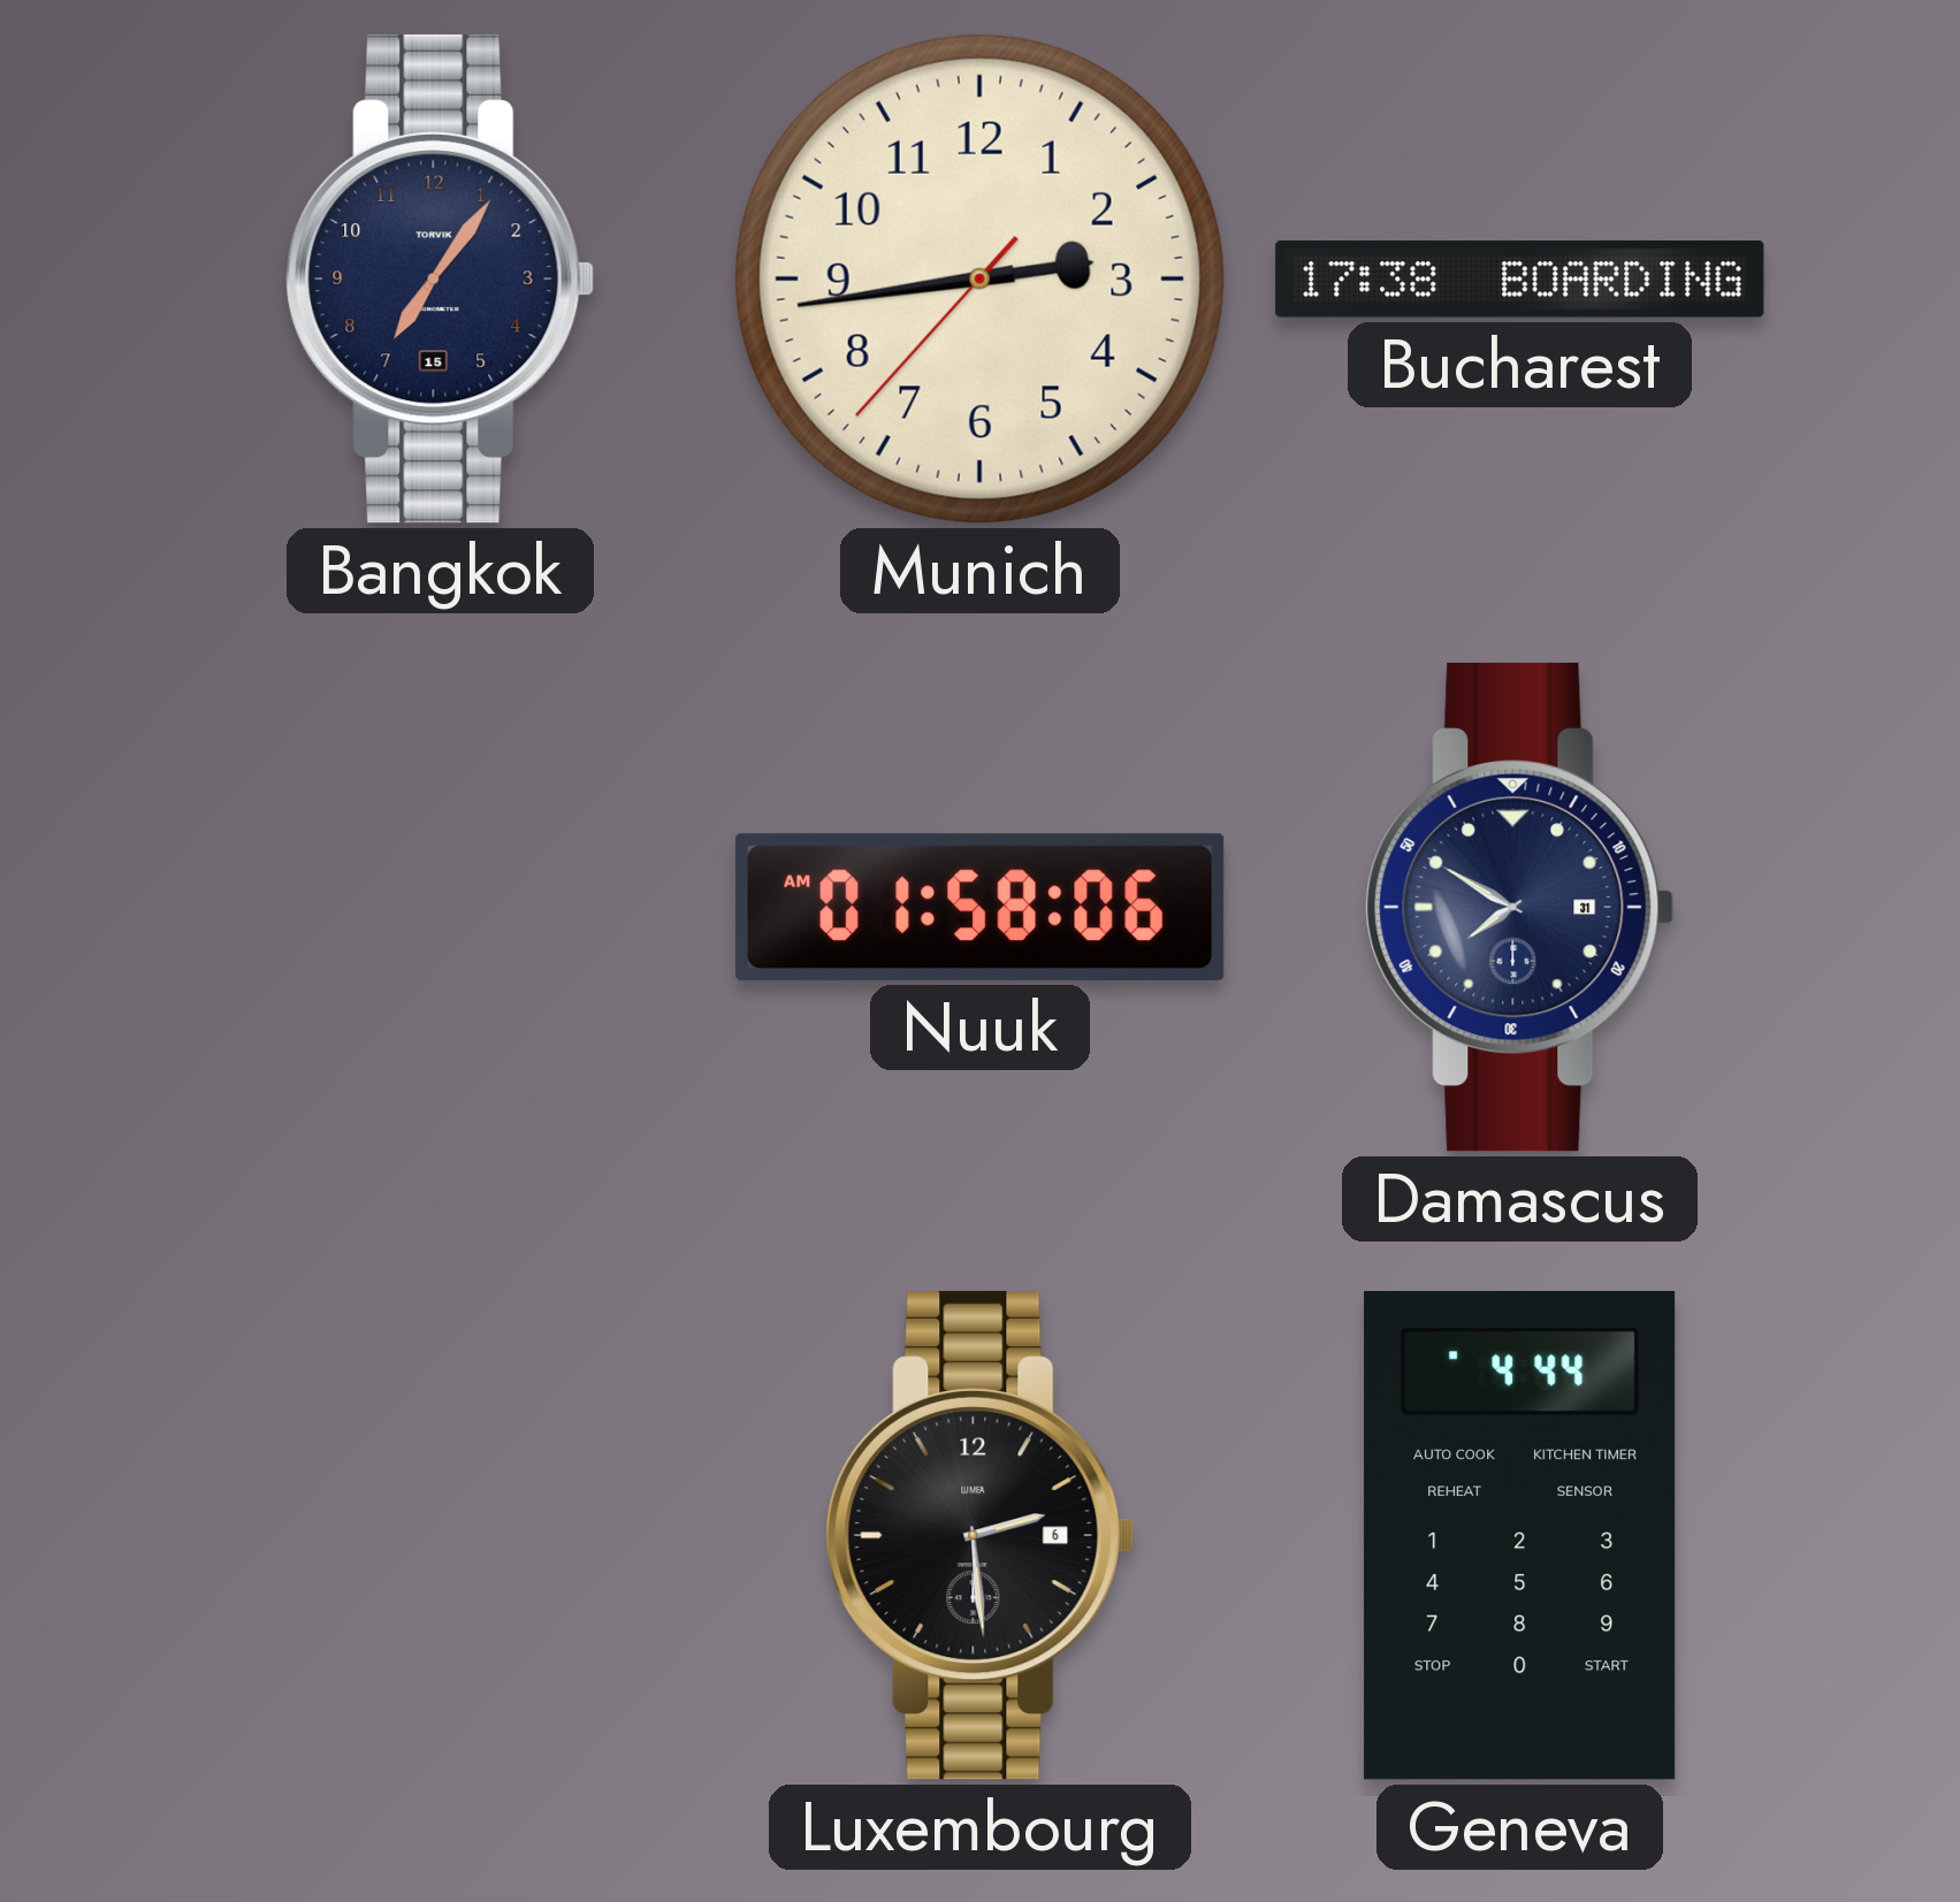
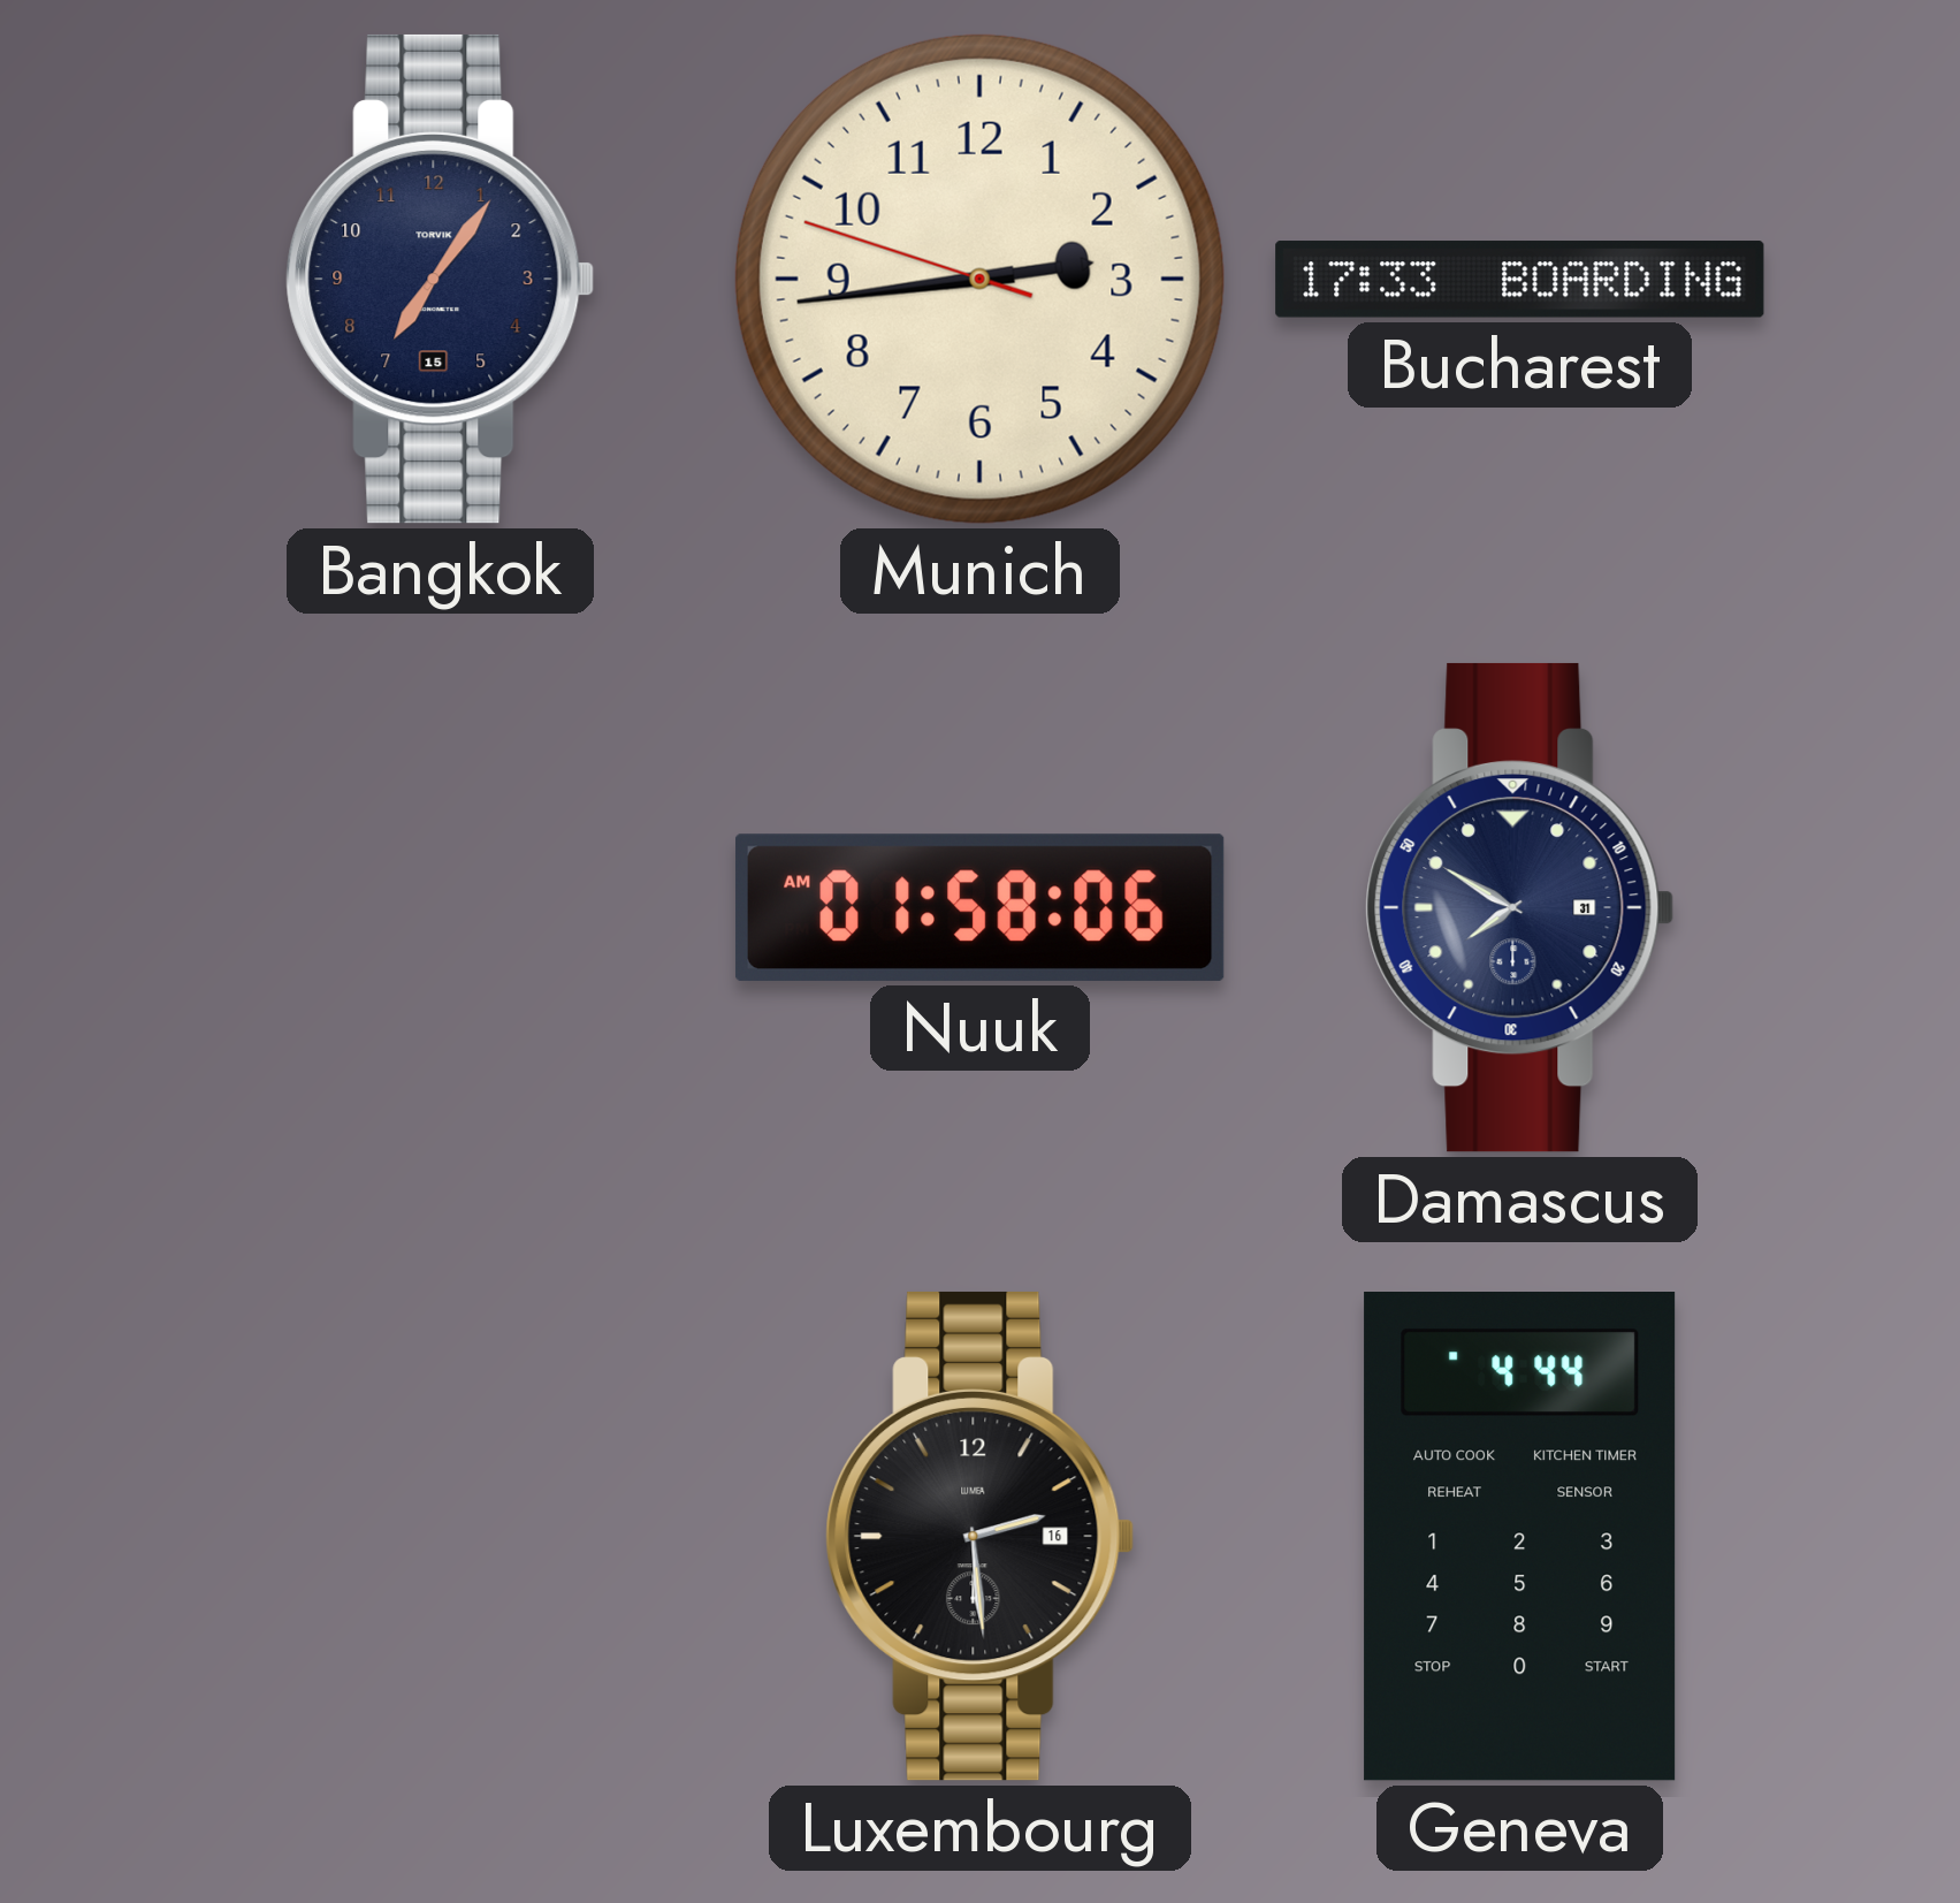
Munich: 2:43:37 -> 2:43:48 (979, 279)
Bucharest: 17:38 -> 17:33 (1520, 280)
Luxembourg date: 6 -> 16 (981, 1536)
